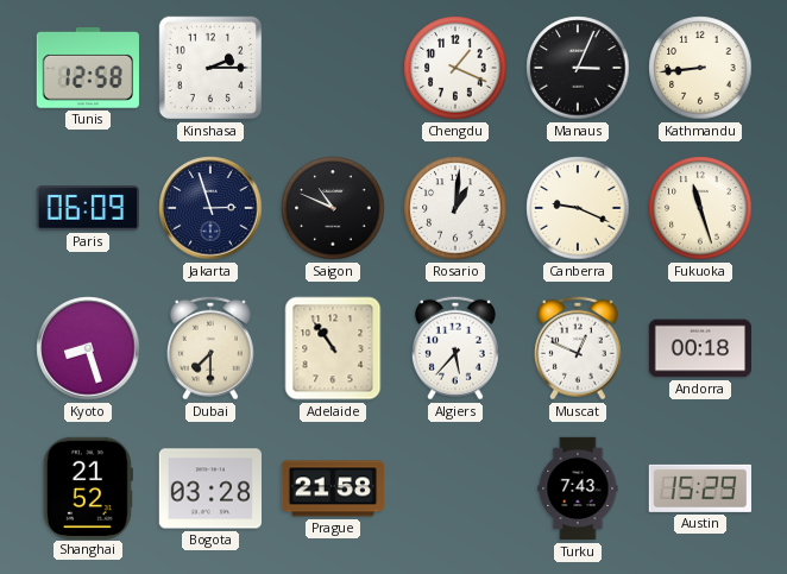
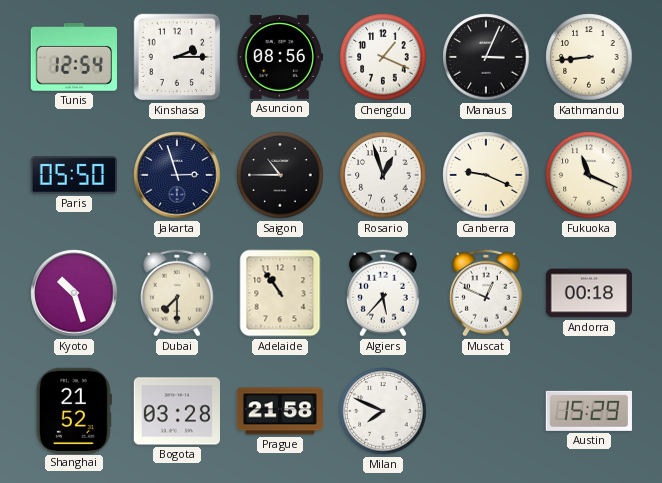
Tunis: 12:58 -> 12:54 (74, 58)
Asuncion: none -> 08:56 (279, 57)
Paris: 06:09 -> 05:50 (73, 175)
Saigon: 10:49 -> 10:45 (280, 175)
Rosario: 1:01 -> 12:57 (383, 175)
Fukuoka: 11:27 -> 11:19 (589, 175)
Kyoto: 8:27 -> 10:27 (74, 293)
Milan: none -> 7:49 (383, 411)
Turku: 7:43 -> none (578, 488)
